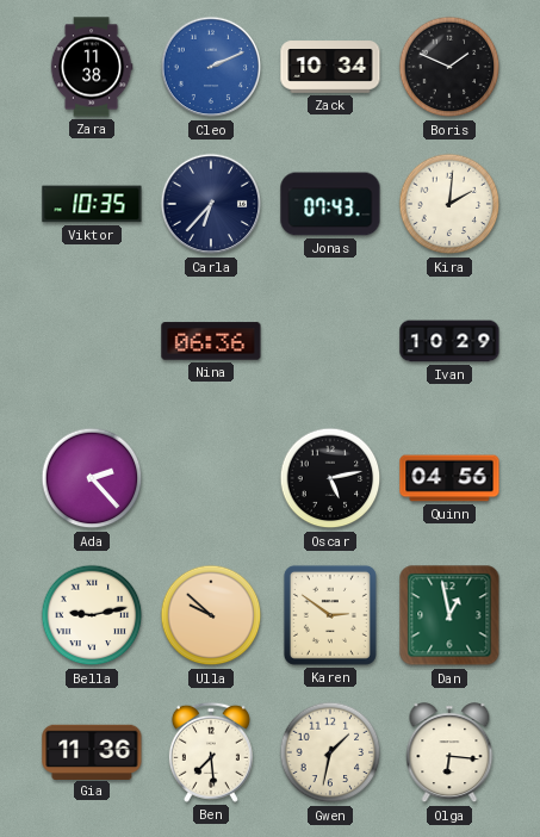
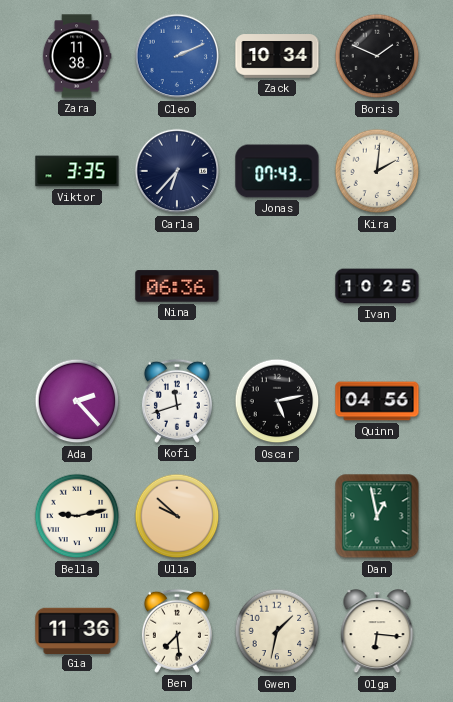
Viktor: 10:35 -> 3:35 (77, 171)
Ivan: 10:29 -> 10:25 (377, 286)
Kofi: none -> 11:42 (177, 401)
Karen: 2:51 -> none (330, 615)
